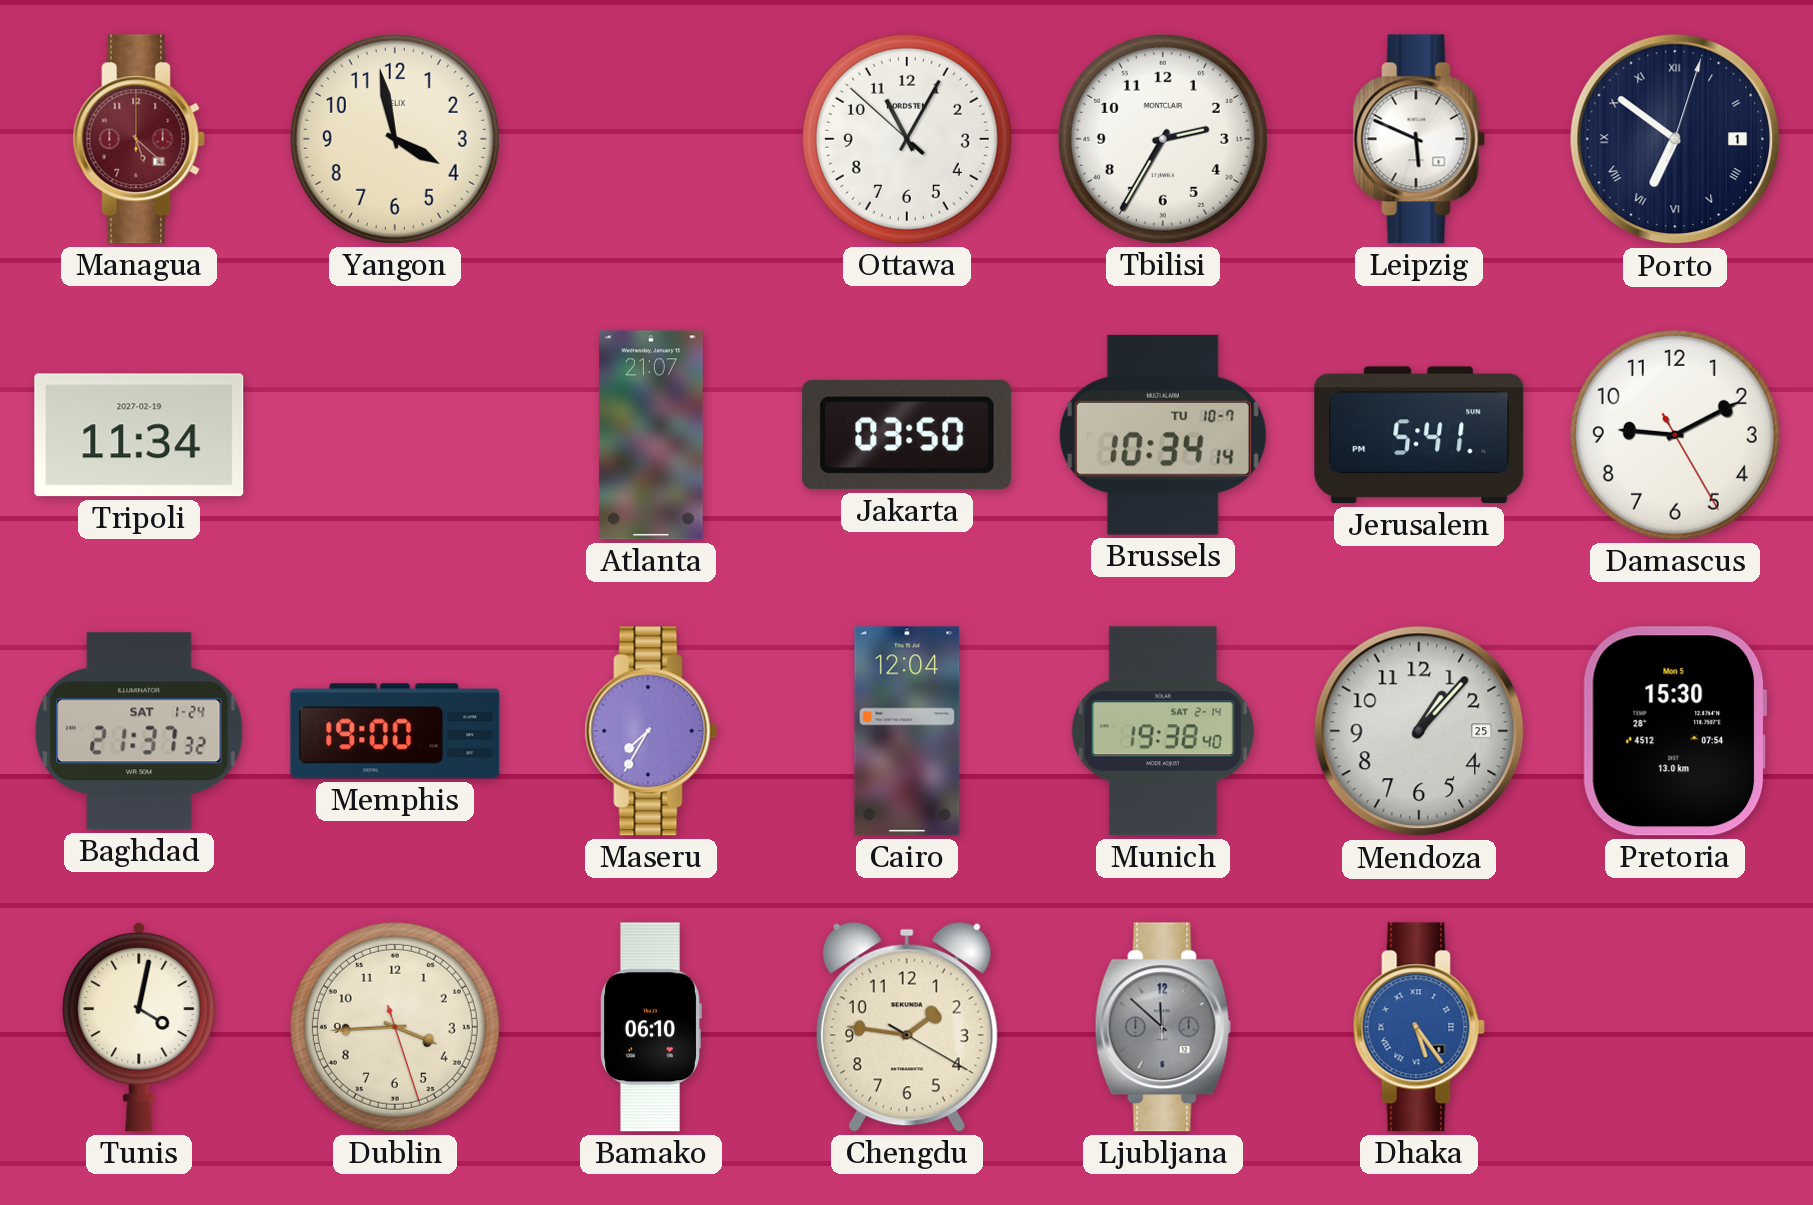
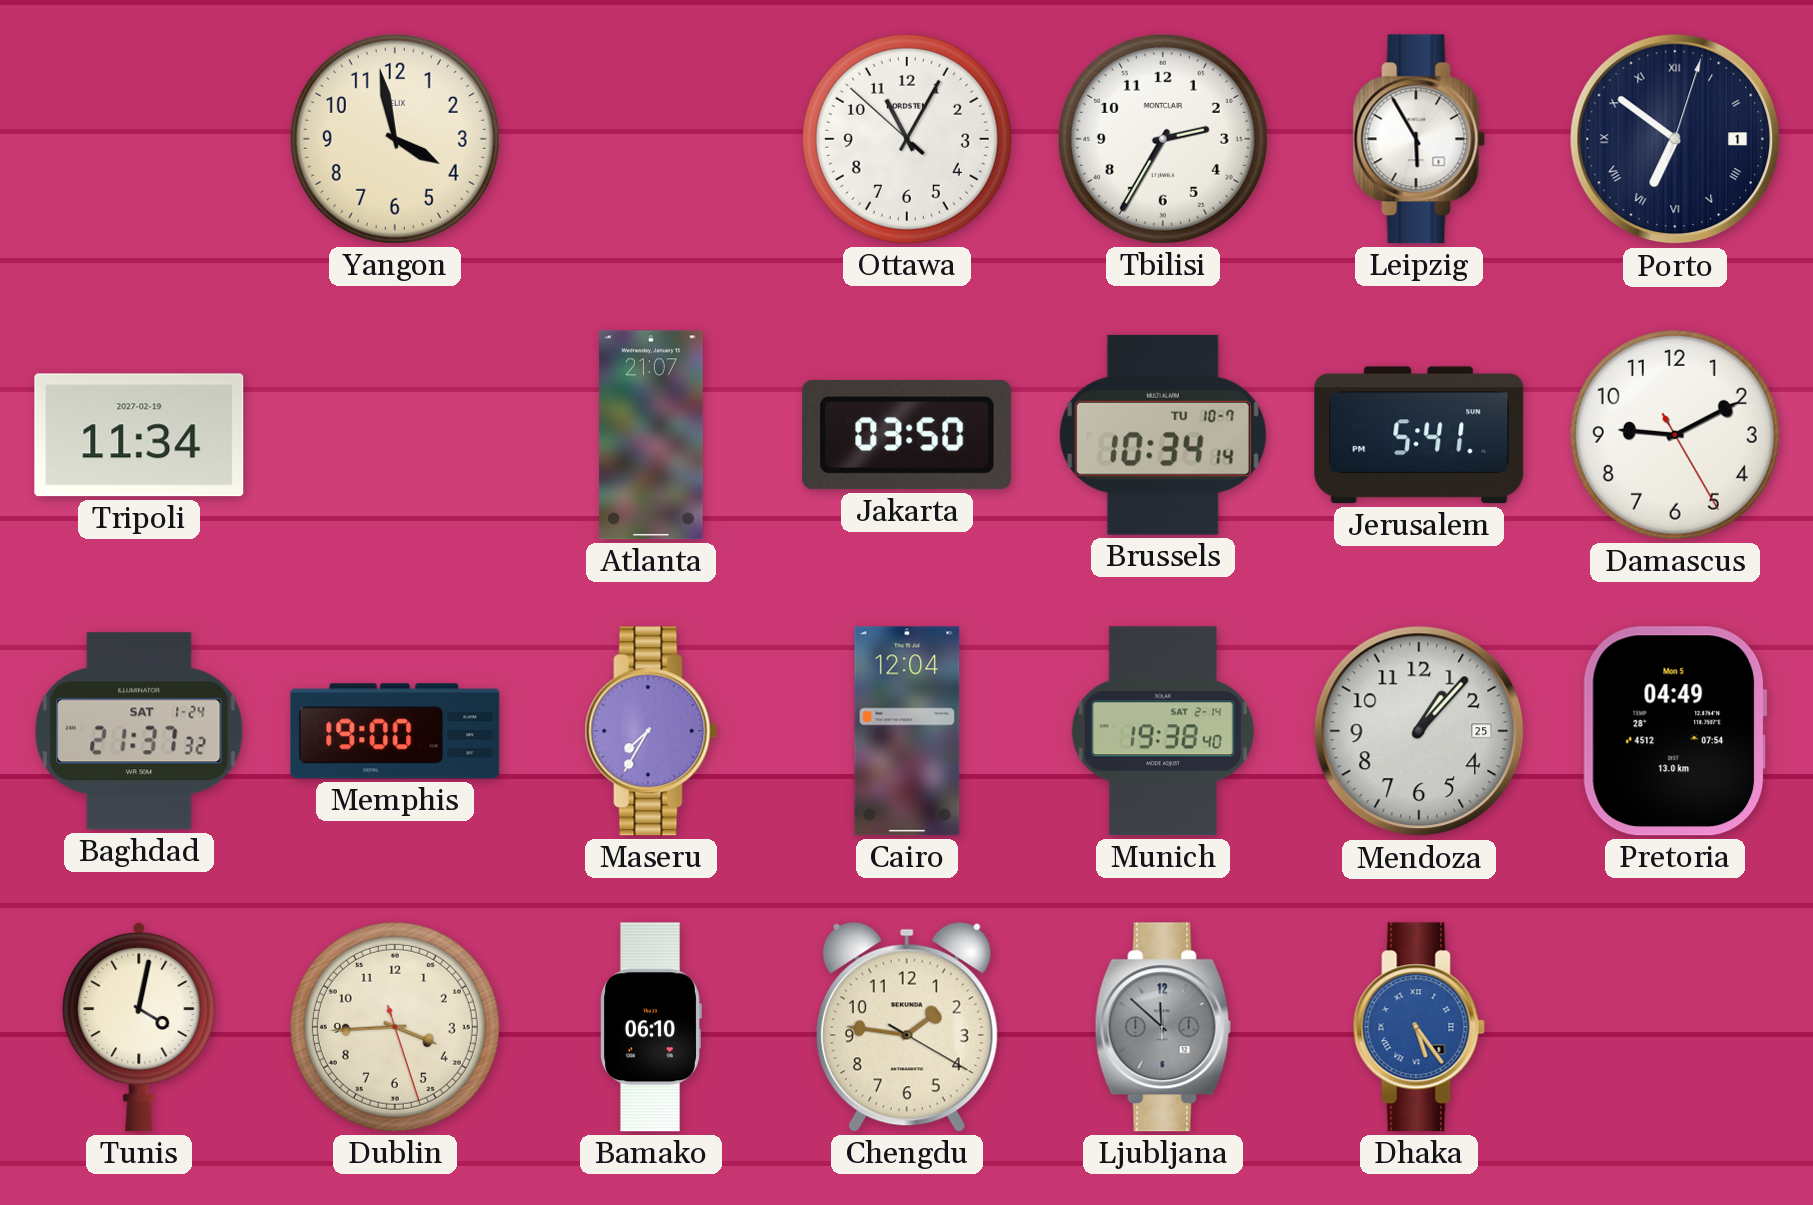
Managua: 5:22 -> none (139, 139)
Leipzig: 5:49 -> 5:55 (1419, 139)
Pretoria: 15:30 -> 04:49 (1675, 731)
